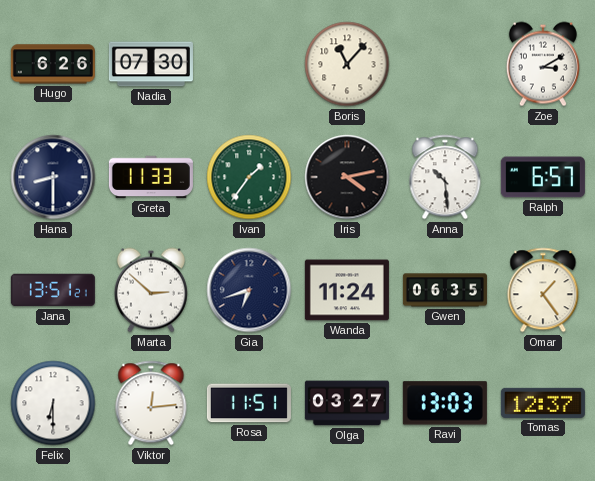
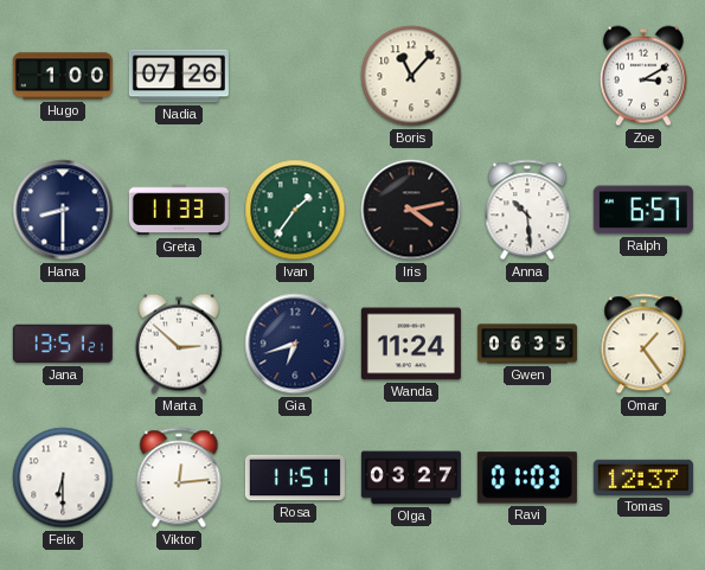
Hugo: 6:26 -> 1:00 (63, 76)
Nadia: 07:30 -> 07:26 (179, 76)
Ravi: 13:03 -> 01:03 (527, 478)
